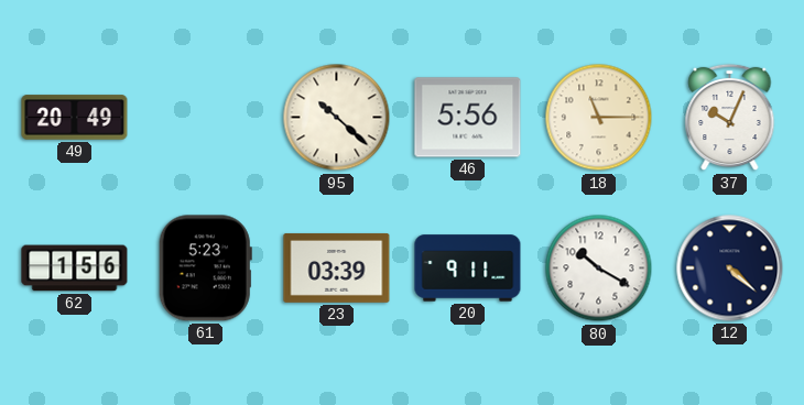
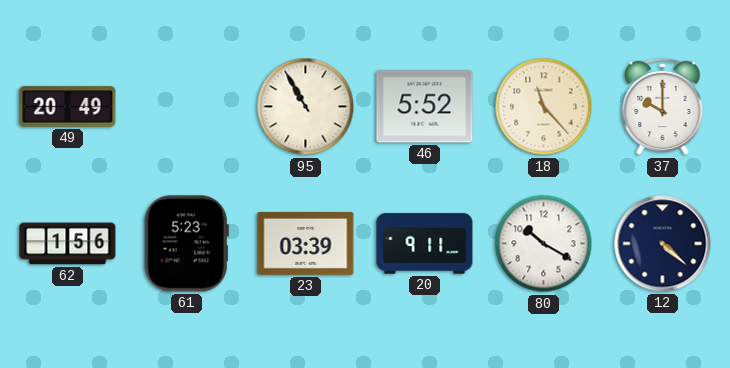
95: 10:22 -> 10:55 (306, 107)
46: 5:56 -> 5:52 (425, 107)
18: 11:15 -> 11:23 (544, 107)
37: 10:04 -> 10:00 (663, 107)
